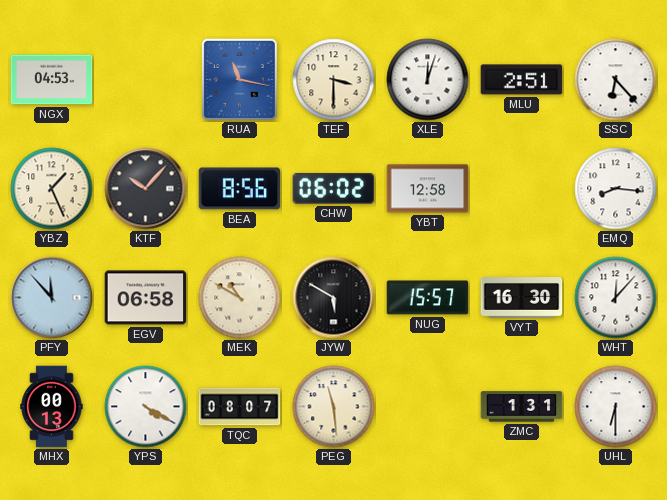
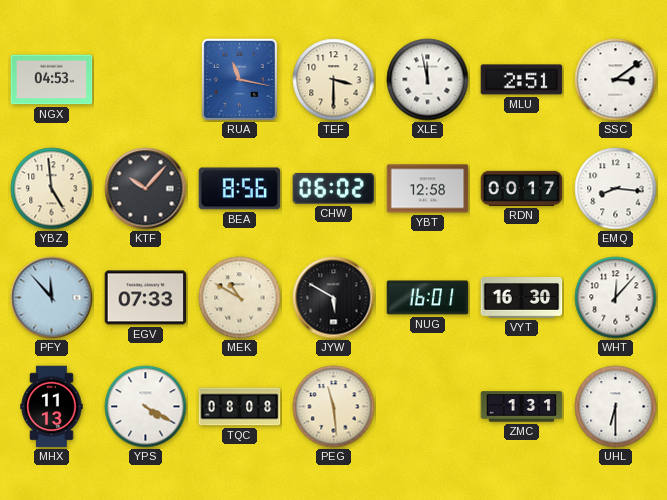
XLE: 12:03 -> 11:58 (428, 80)
SSC: 6:23 -> 3:09 (616, 80)
YBZ: 1:26 -> 4:59 (52, 189)
RDN: none -> 00:17 (522, 188)
EGV: 06:58 -> 07:33 (146, 298)
NUG: 15:57 -> 16:01 (428, 298)
MHX: 00:13 -> 11:13 (52, 407)
TQC: 08:07 -> 08:08 (240, 407)
